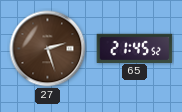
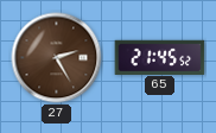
27: 2:27 -> 2:25 (57, 58)
